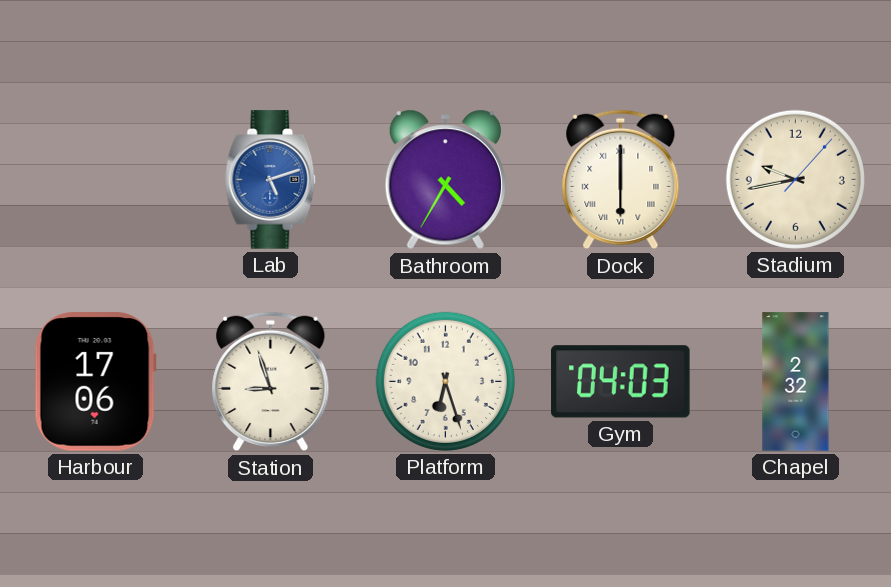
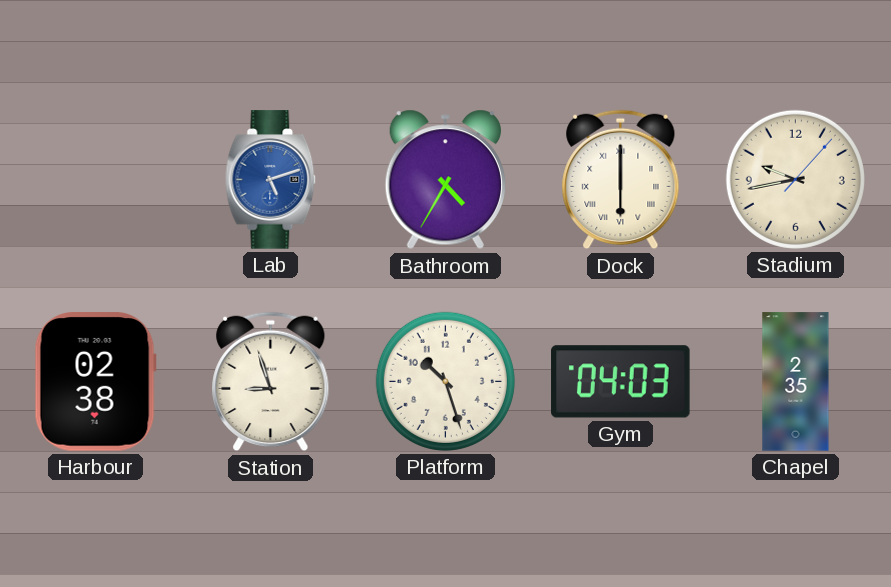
Harbour: 17:06 -> 02:38 (95, 382)
Platform: 6:27 -> 10:27 (445, 381)
Chapel: 2:32 -> 2:35 (796, 382)
